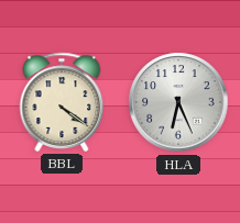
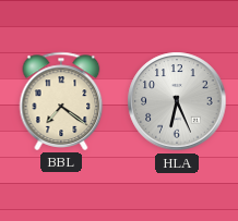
BBL: 4:21 -> 7:21 (61, 101)
